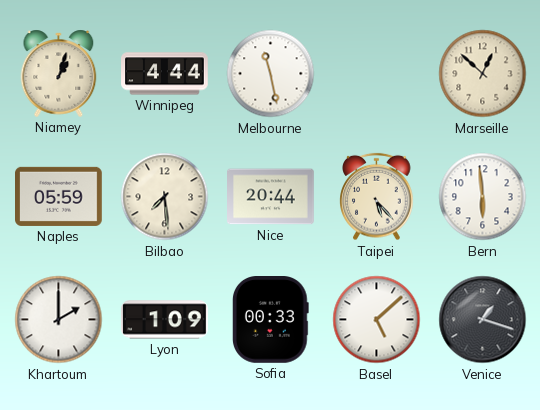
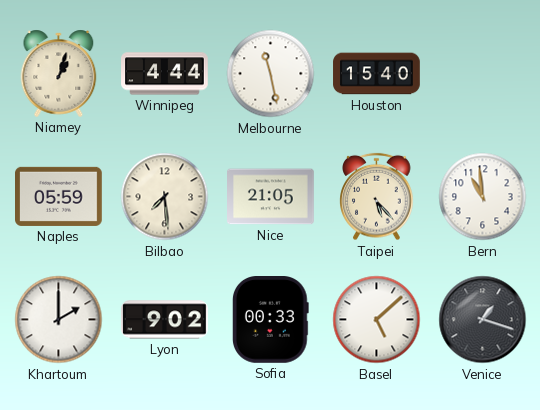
Houston: none -> 15:40 (377, 74)
Marseille: 12:52 -> none (483, 74)
Nice: 20:44 -> 21:05 (271, 197)
Bern: 5:59 -> 10:59 (483, 197)
Lyon: 1:09 -> 9:02 (165, 320)
